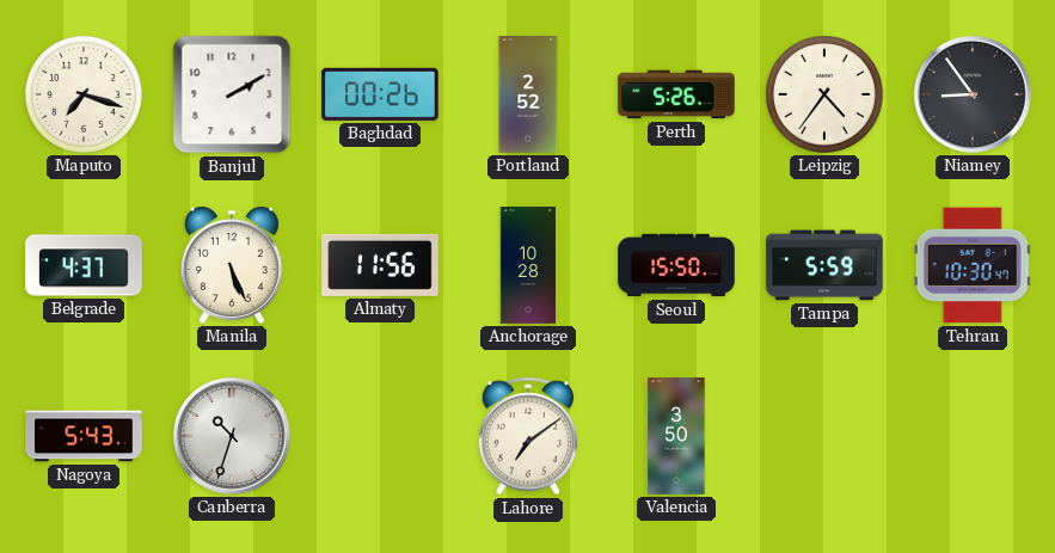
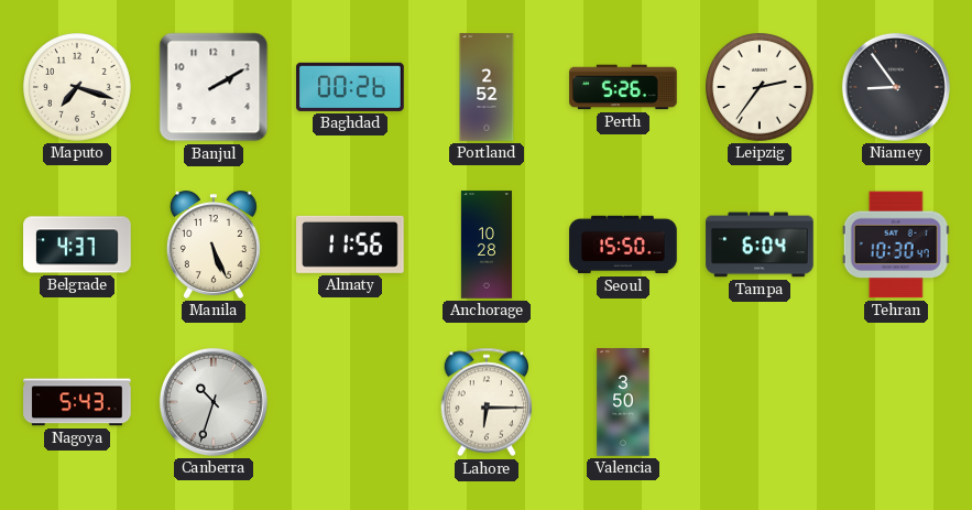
Leipzig: 4:36 -> 2:36 (761, 88)
Tampa: 5:59 -> 6:04 (760, 245)
Lahore: 7:09 -> 6:15 (487, 402)
